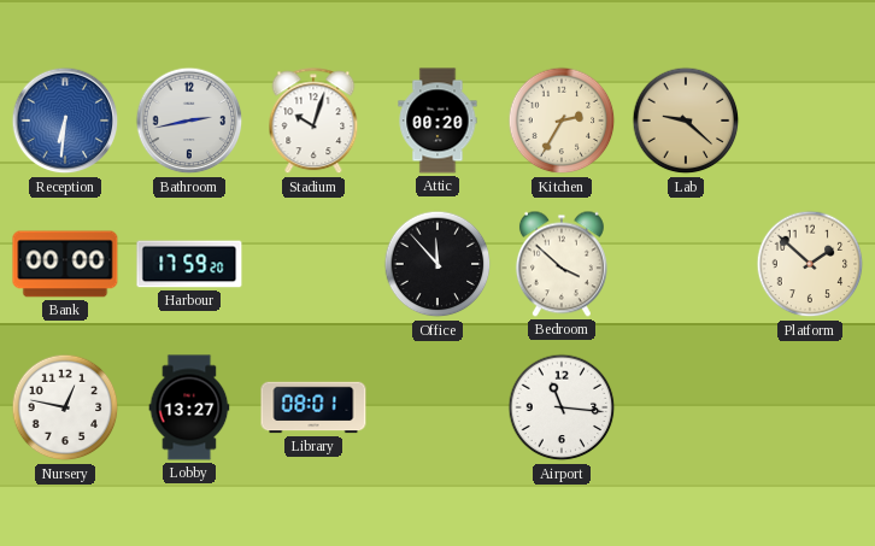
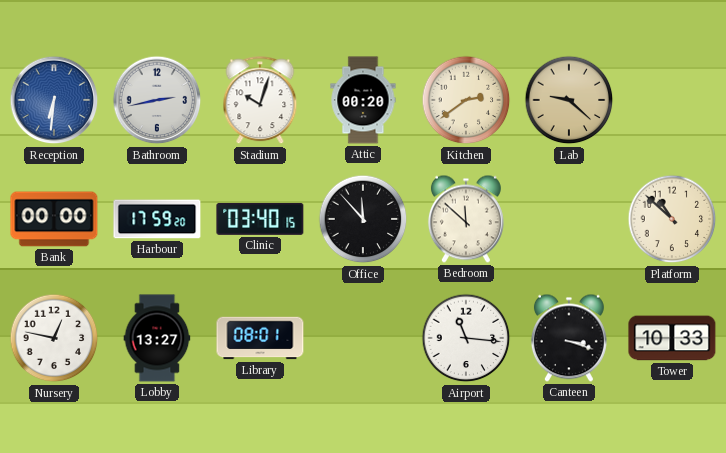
Kitchen: 2:35 -> 2:39 (466, 100)
Clinic: none -> 03:40 (260, 219)
Bedroom: 3:52 -> 11:52 (466, 219)
Platform: 1:52 -> 10:52 (672, 219)
Canteen: none -> 3:18 (569, 338)
Tower: none -> 10:33 (672, 338)
